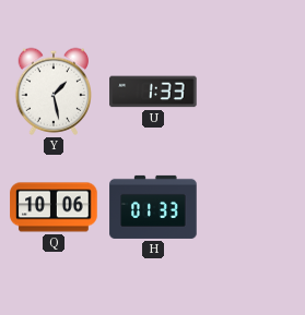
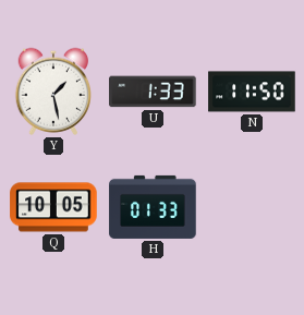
N: none -> 11:50 (252, 92)
Q: 10:06 -> 10:05 (53, 207)
